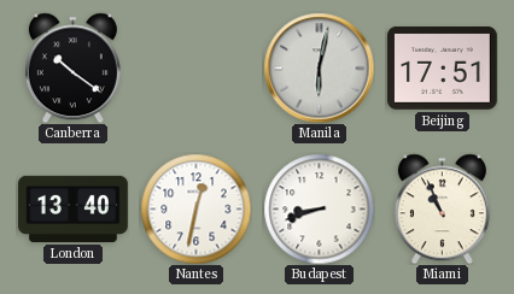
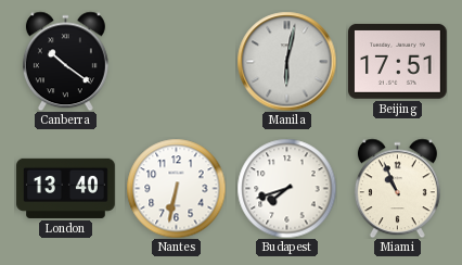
Nantes: 12:32 -> 6:32 (176, 188)
Budapest: 8:42 -> 7:42 (286, 188)
